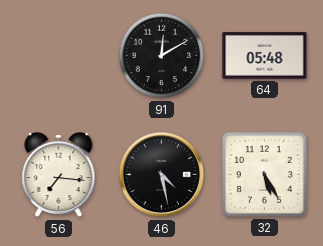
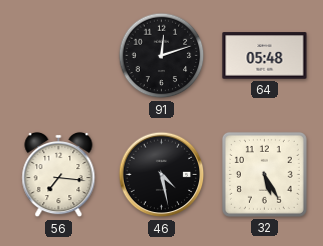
91: 12:10 -> 12:12 (162, 56)
